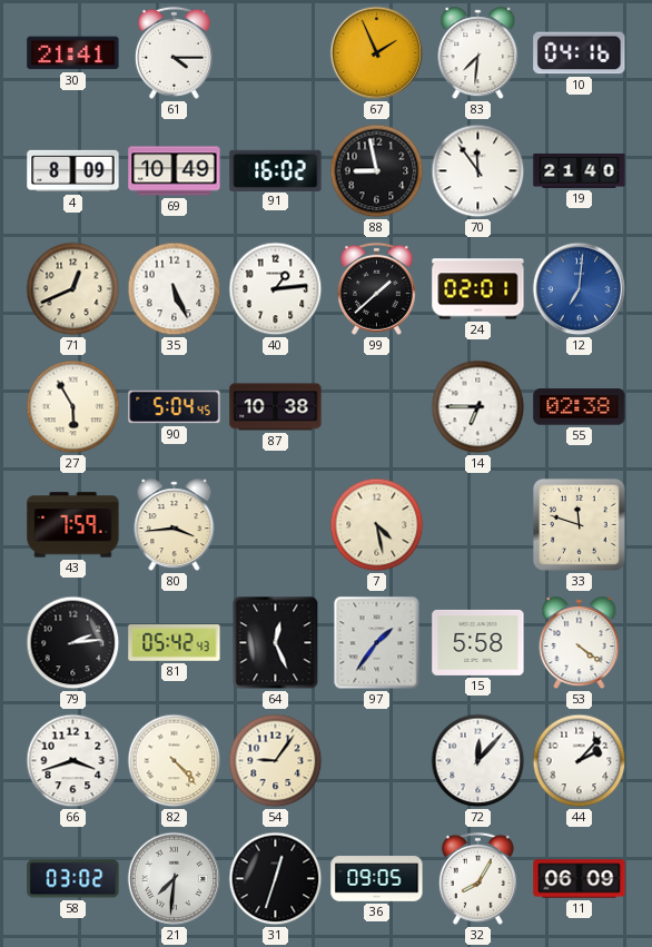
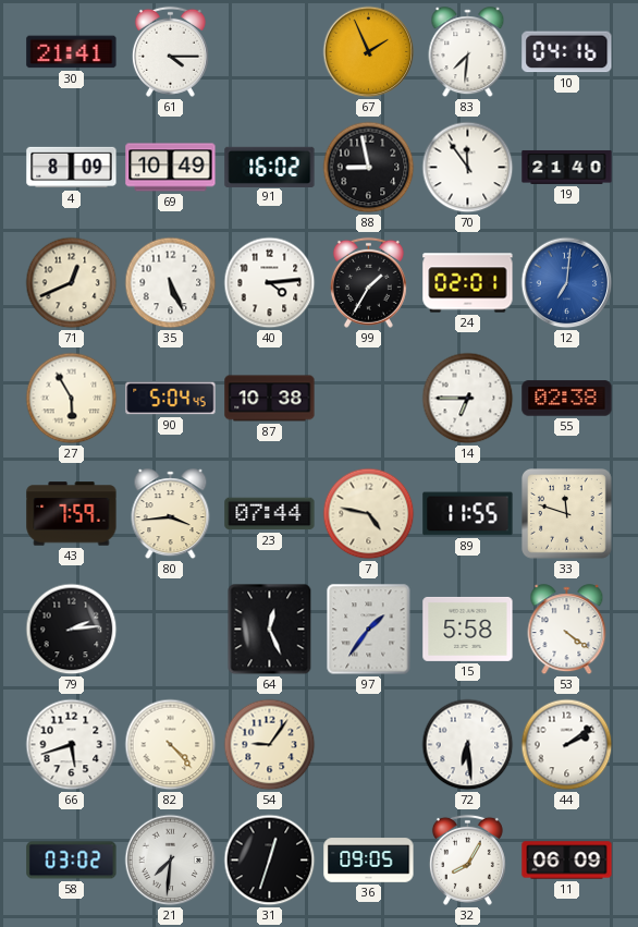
40: 1:14 -> 4:14 (270, 283)
99: 1:38 -> 1:35 (368, 282)
23: none -> 07:44 (270, 514)
7: 4:28 -> 4:47 (369, 514)
89: none -> 11:55 (468, 514)
81: 05:42 -> none (175, 643)
66: 3:42 -> 5:42 (72, 745)
72: 12:07 -> 6:29 (468, 745)
44: 2:07 -> 2:09 (567, 745)
